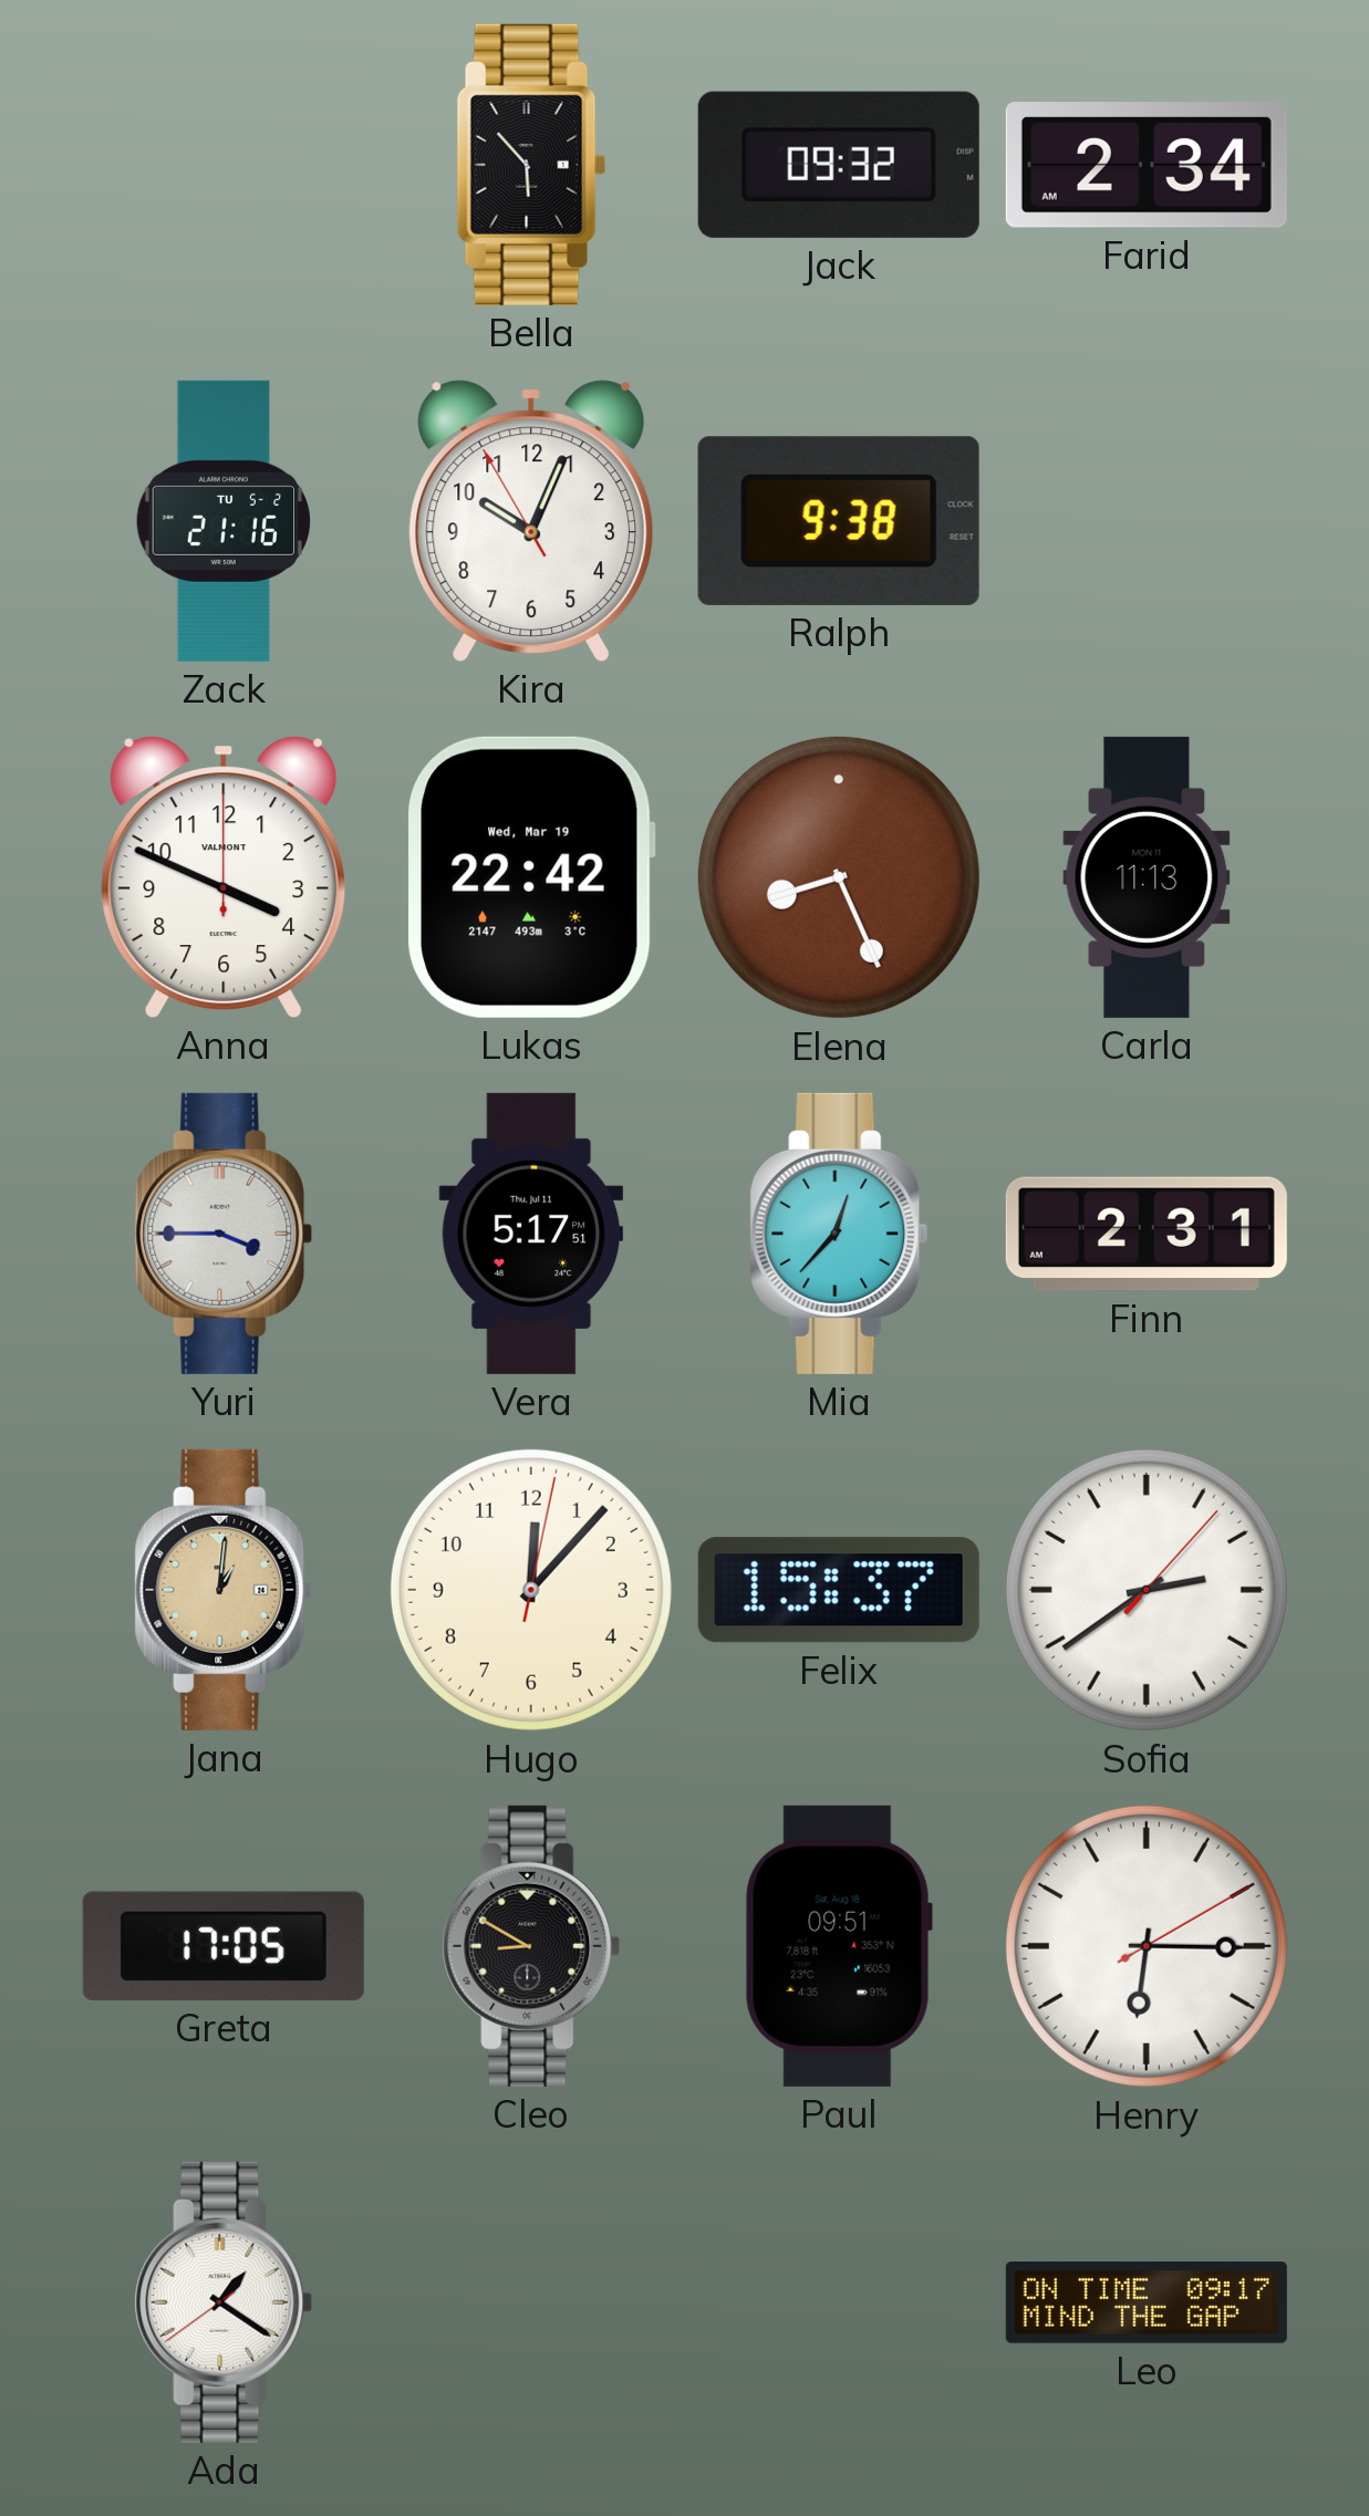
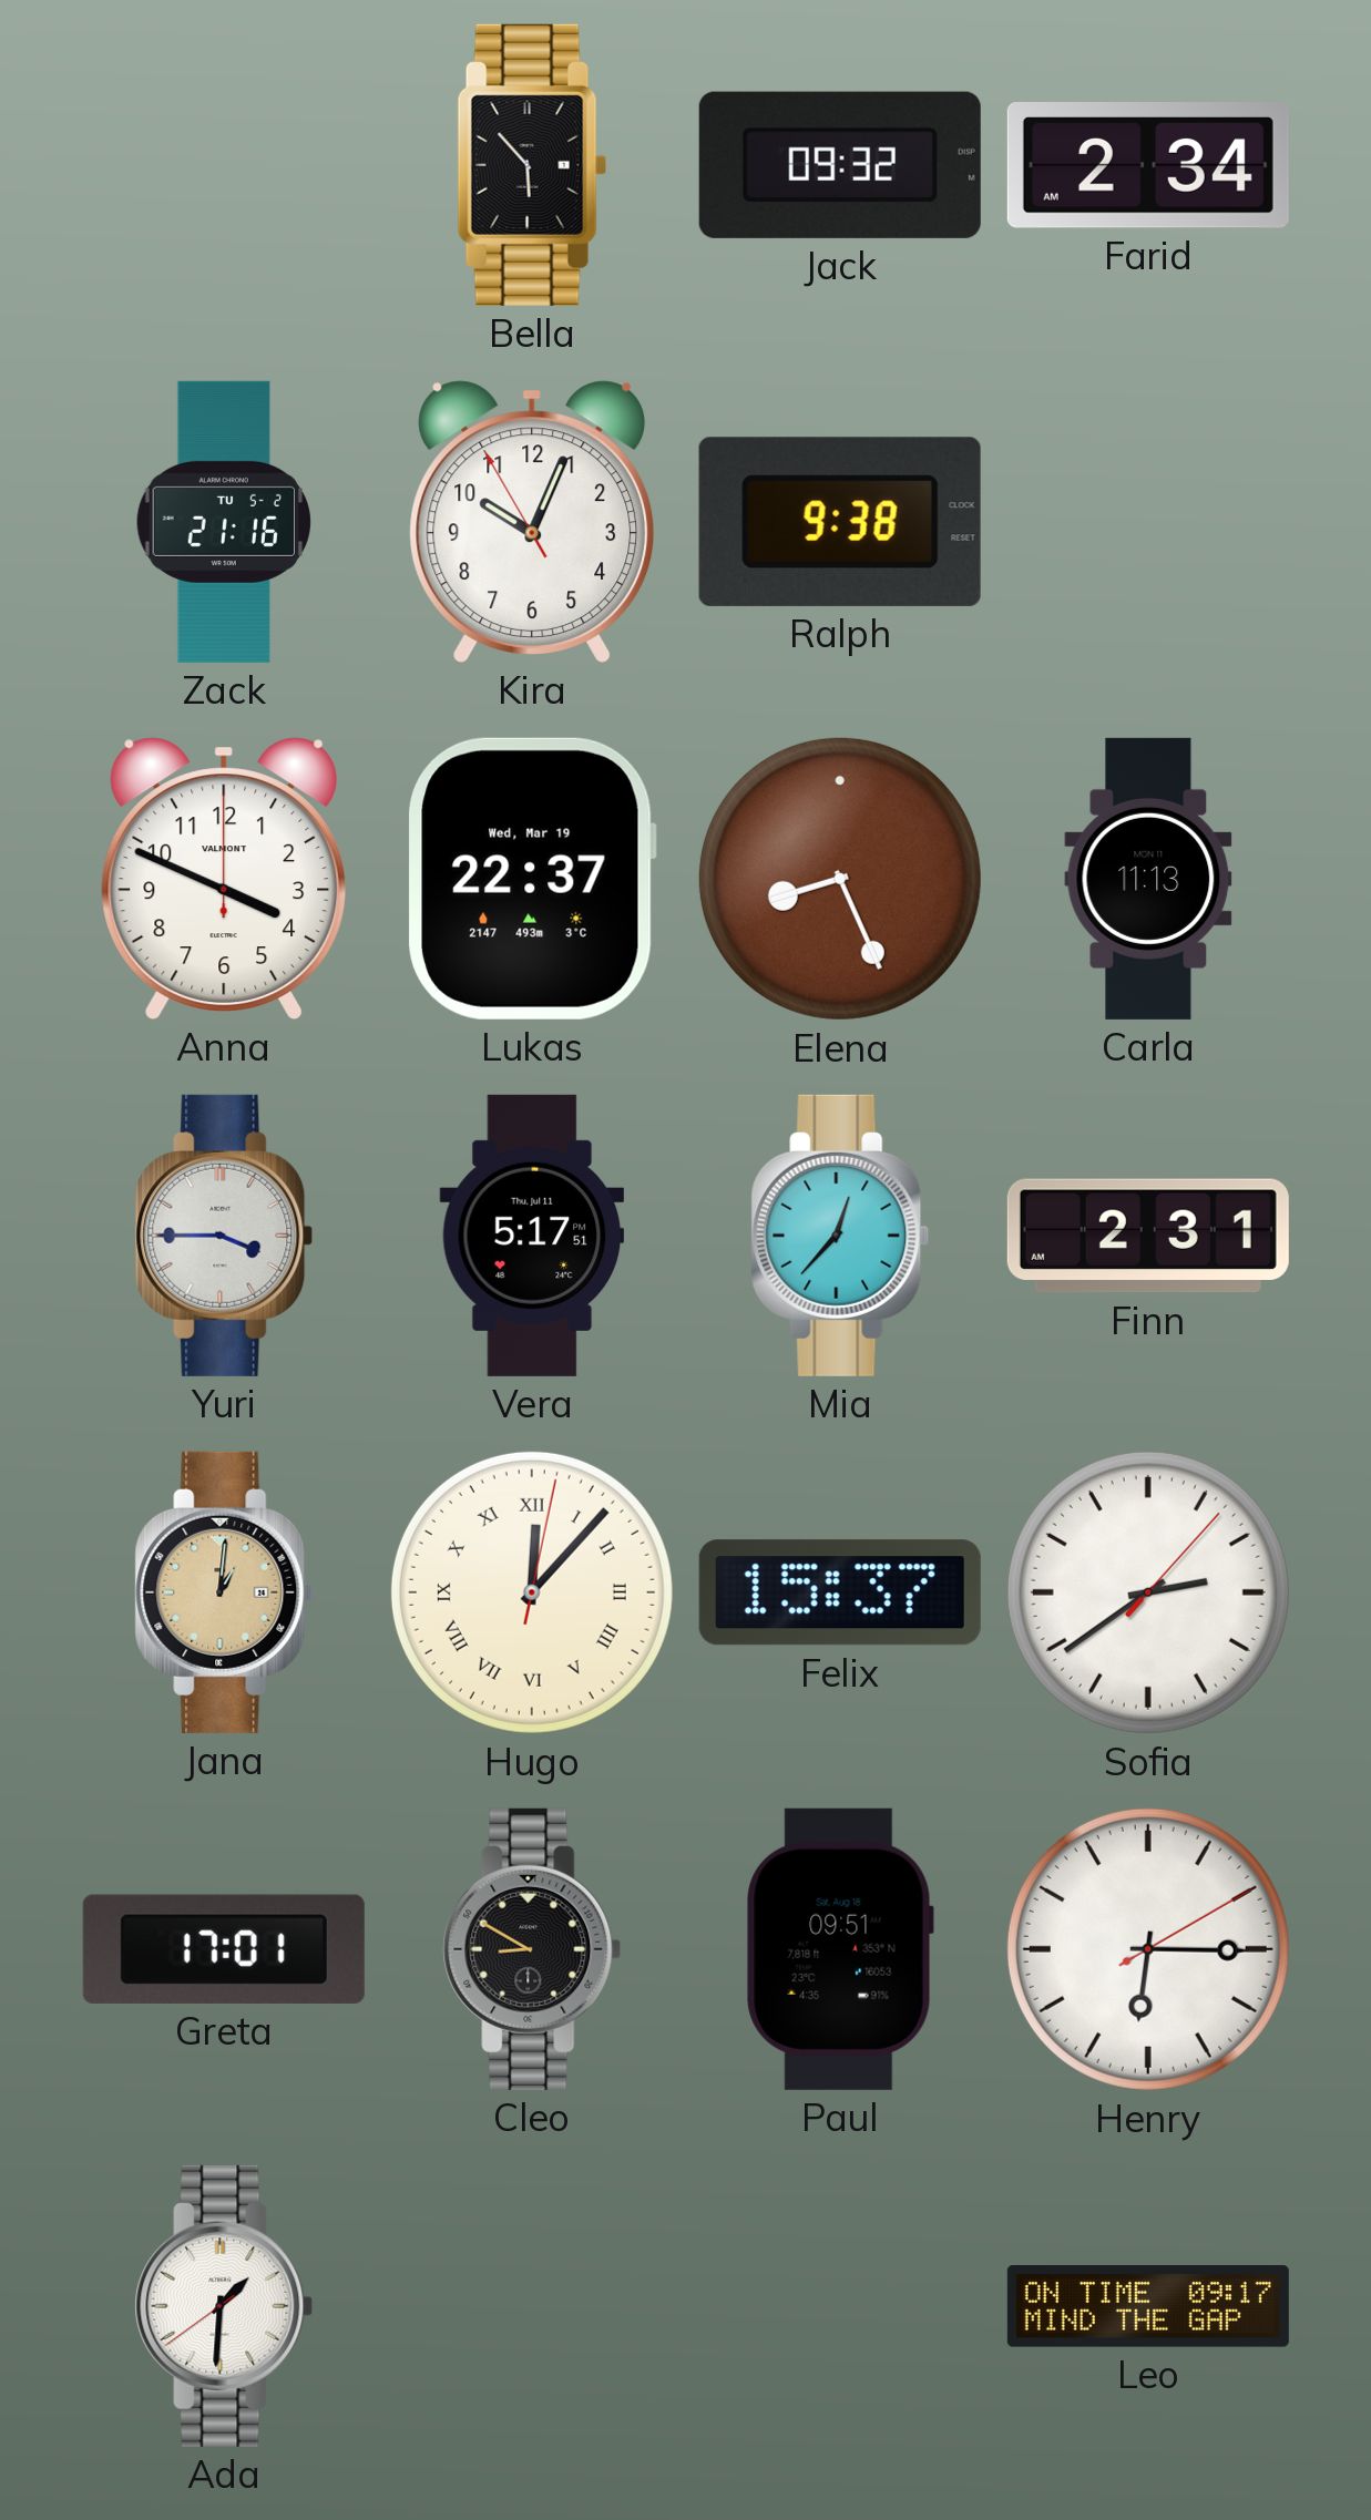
Lukas: 22:42 -> 22:37 (532, 879)
Hugo numerals: Arabic -> Roman (532, 1592)
Greta: 17:05 -> 17:01 (224, 1949)
Ada: 1:20 -> 1:30 (224, 2306)
